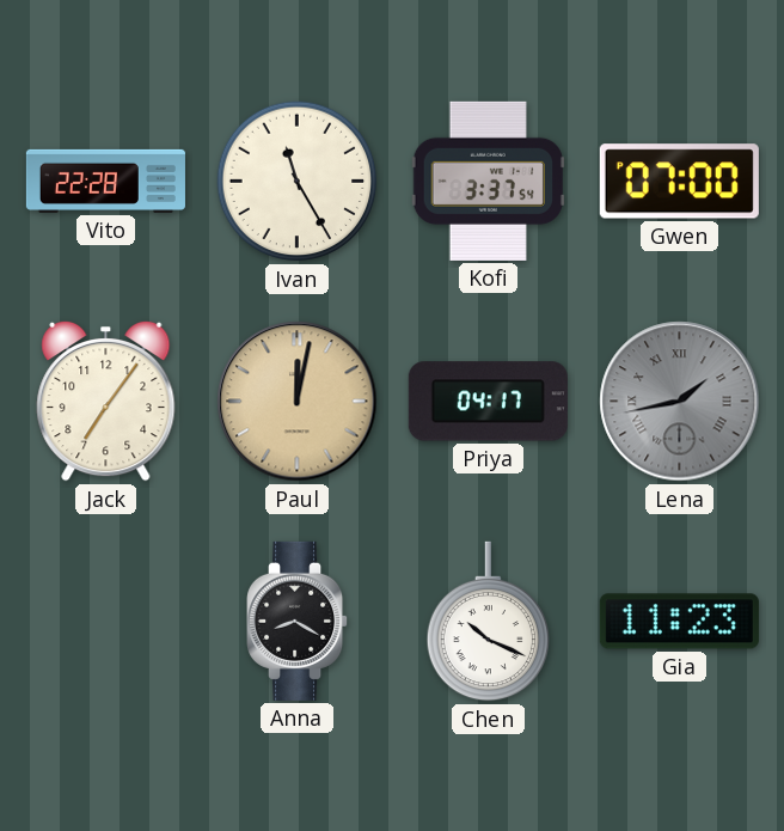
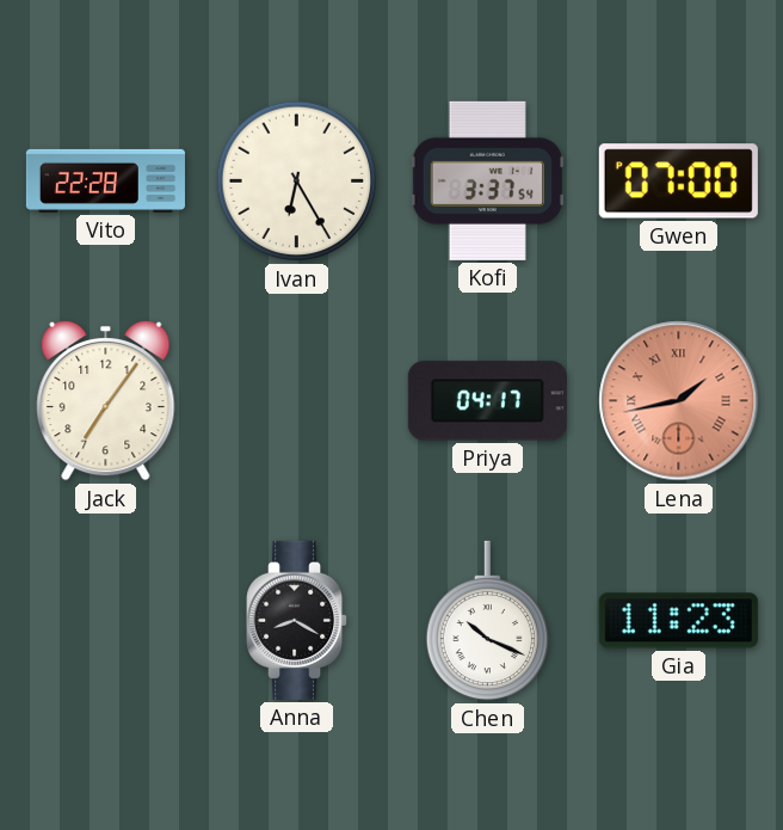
Ivan: 11:25 -> 6:25 (297, 182)
Paul: 12:02 -> none (298, 402)
Lena dial: grey -> salmon (679, 401)
